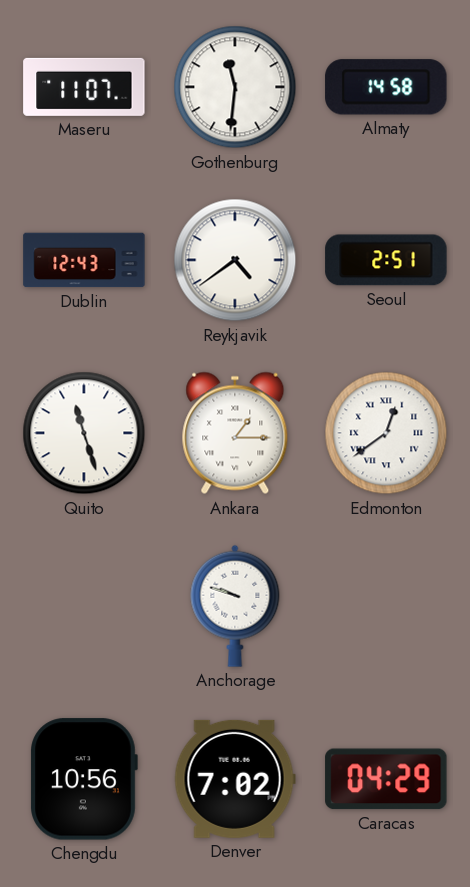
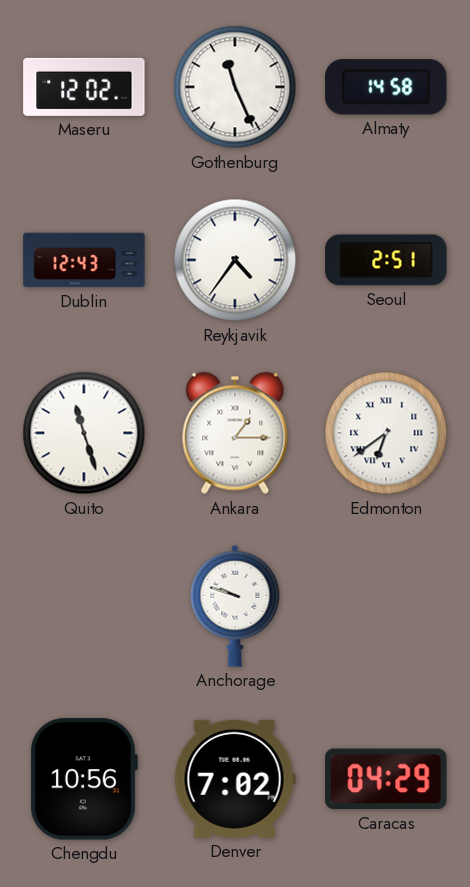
Maseru: 11:07 -> 12:02 (84, 87)
Gothenburg: 11:31 -> 11:26 (235, 87)
Reykjavik: 4:39 -> 4:36 (235, 260)
Edmonton: 12:39 -> 6:39 (386, 433)
